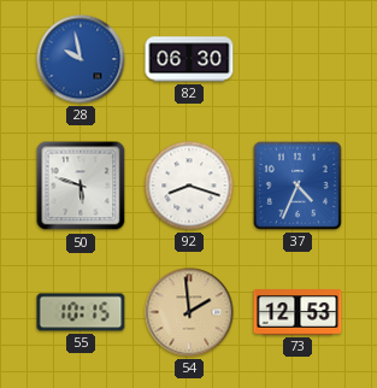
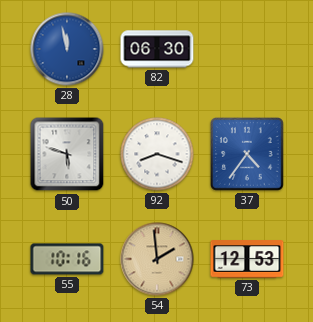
28: 9:58 -> 11:58 (67, 49)
37: 4:34 -> 4:36 (248, 155)
55: 10:15 -> 10:16 (67, 259)
